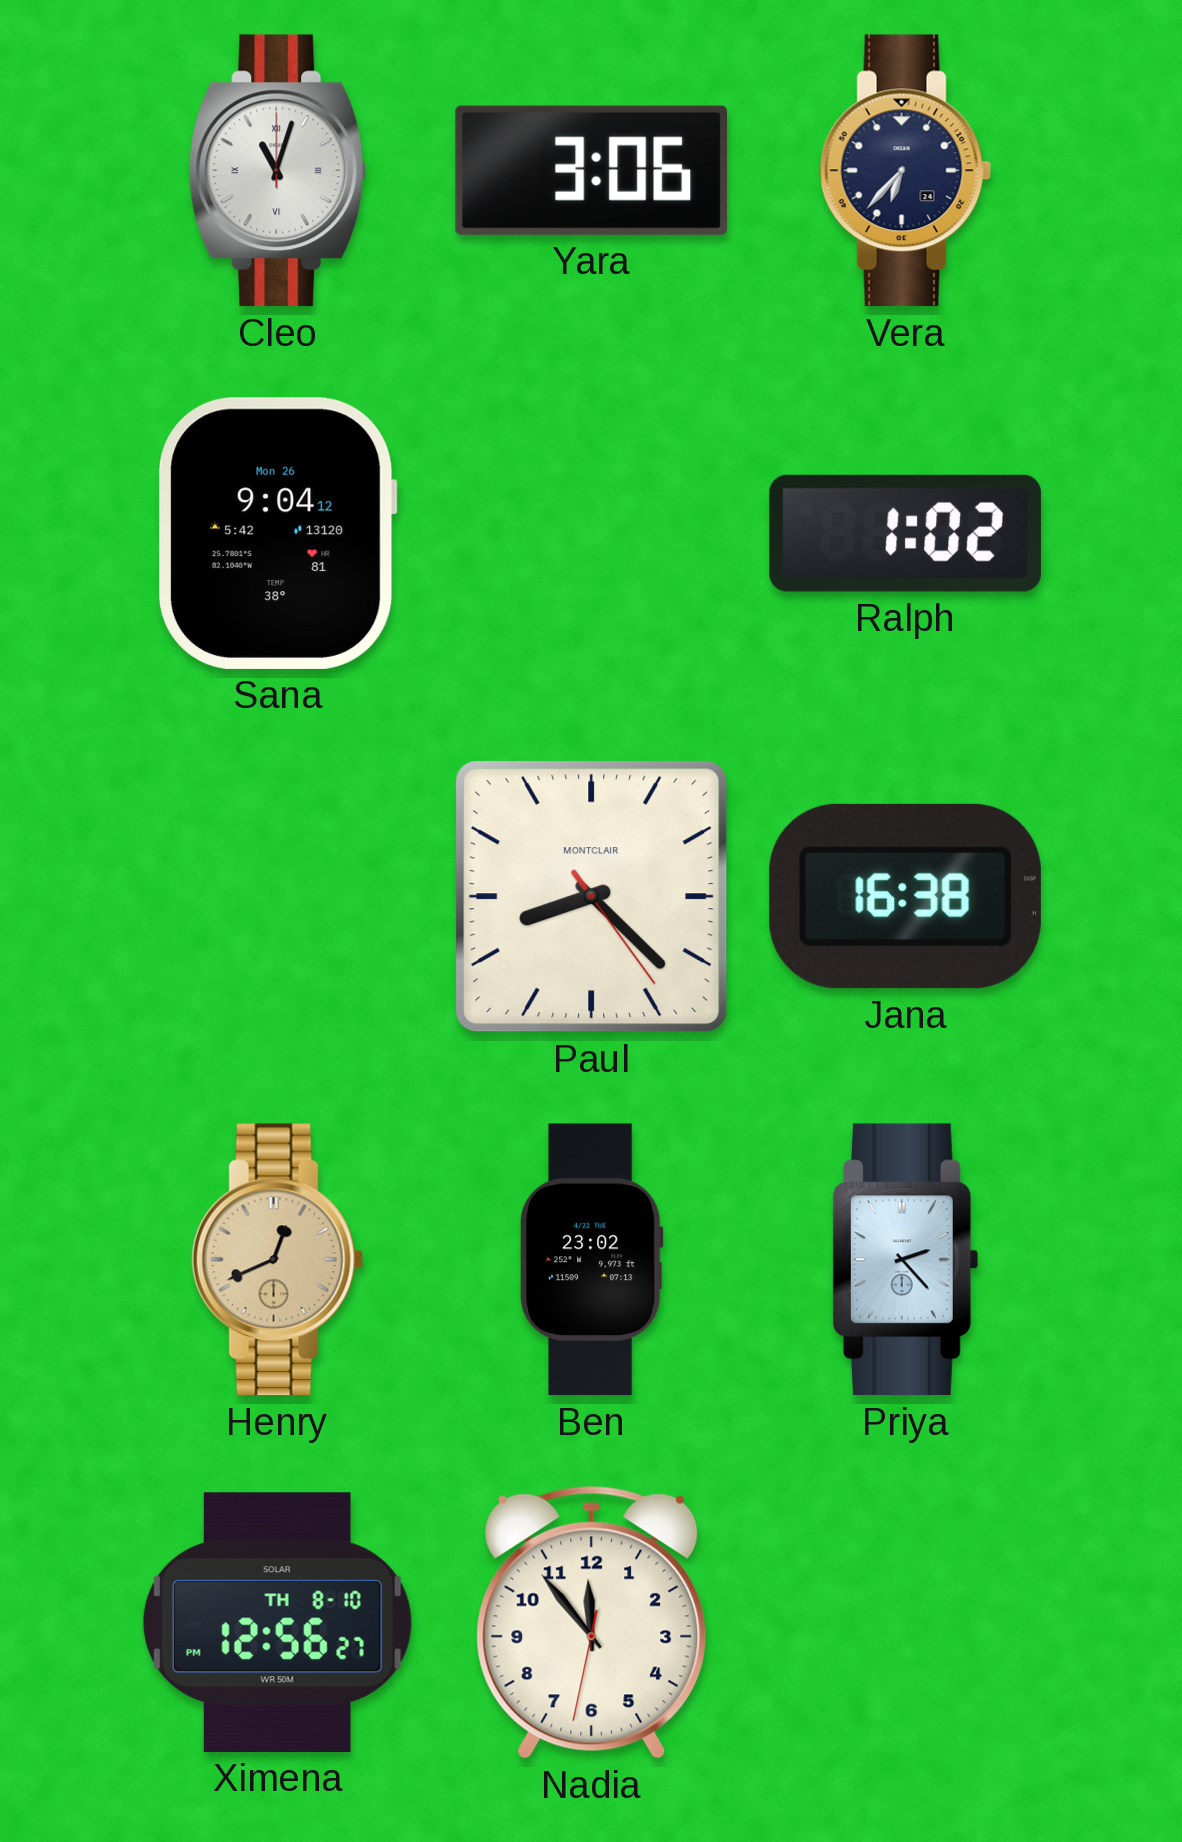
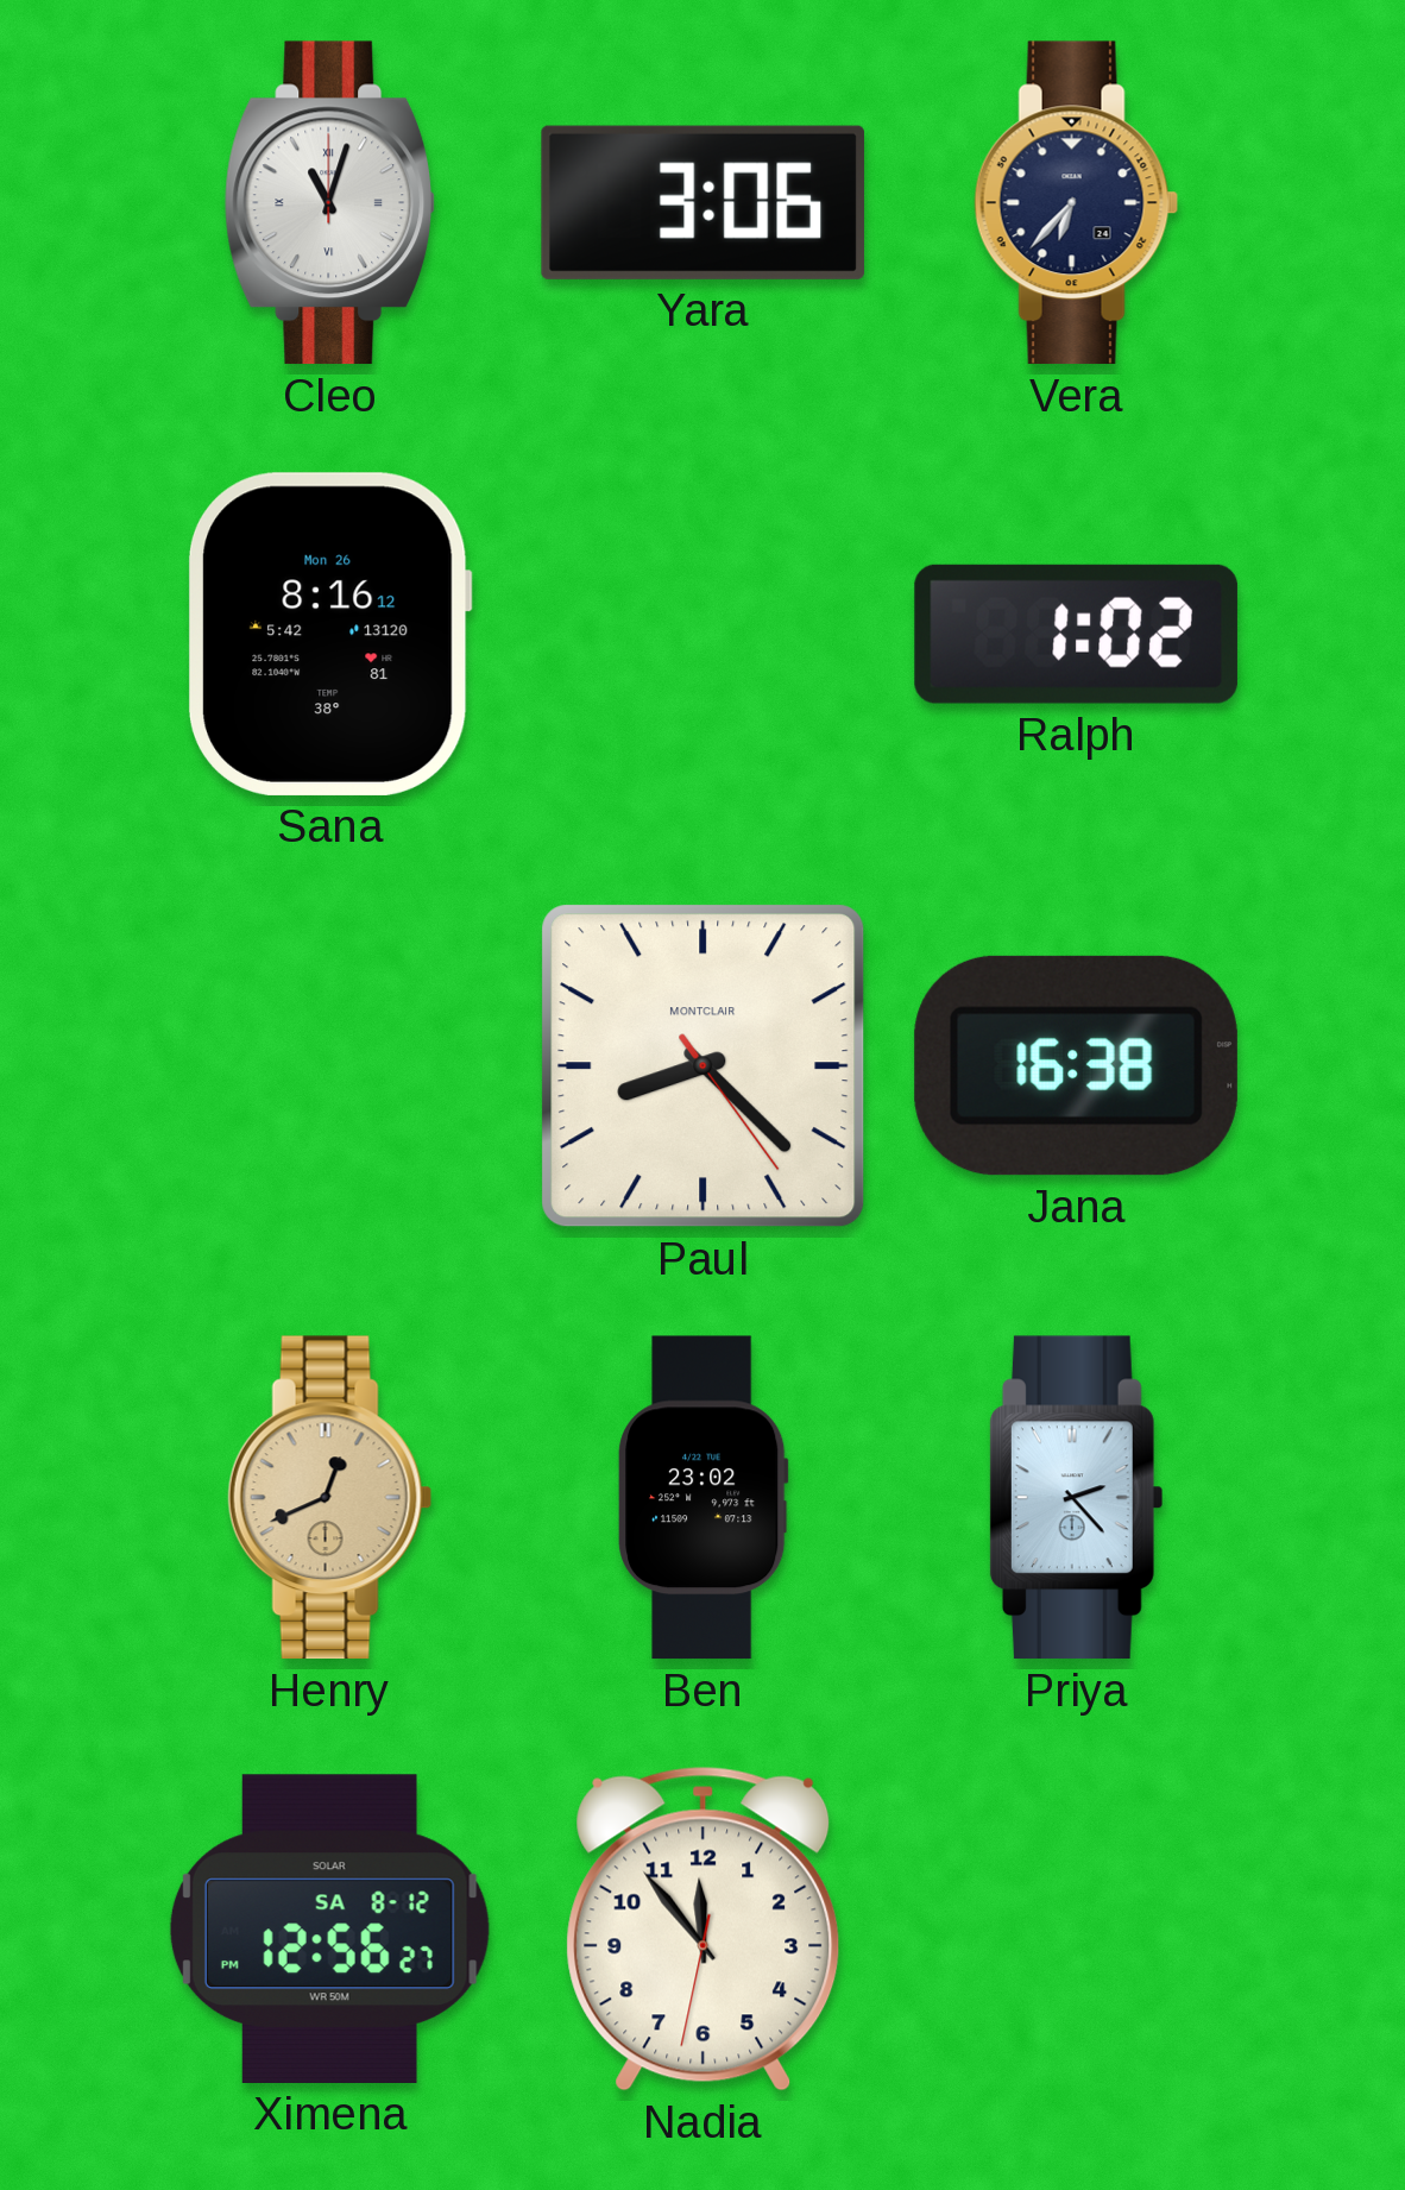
Sana: 9:04 -> 8:16 (330, 634)
Ximena date: TH 8-10 -> SA 8-12 (329, 1928)
